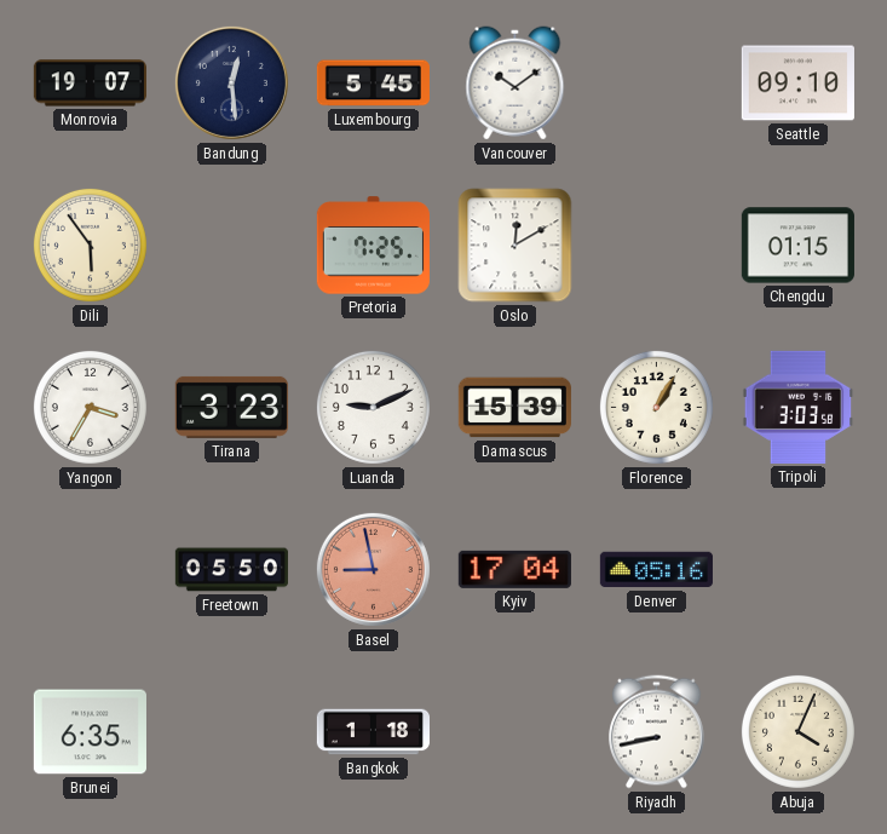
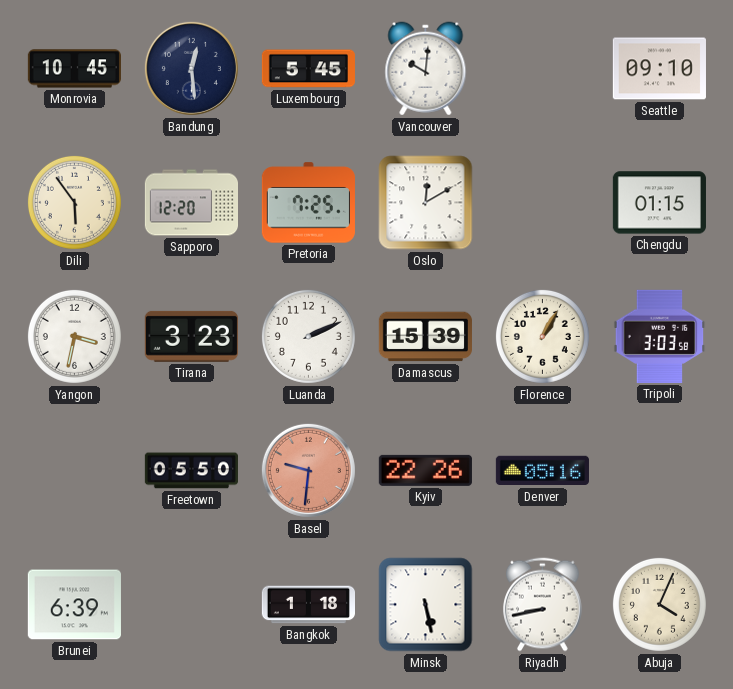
Monrovia: 19:07 -> 10:45 (74, 69)
Vancouver: 10:09 -> 10:01 (426, 69)
Sapporo: none -> 12:20 (191, 203)
Yangon: 3:35 -> 3:32 (74, 336)
Luanda: 9:11 -> 2:11 (308, 336)
Basel: 8:58 -> 9:31 (308, 470)
Kyiv: 17:04 -> 22:26 (425, 470)
Brunei: 6:35 -> 6:39 (74, 605)
Minsk: none -> 5:28 (426, 605)
